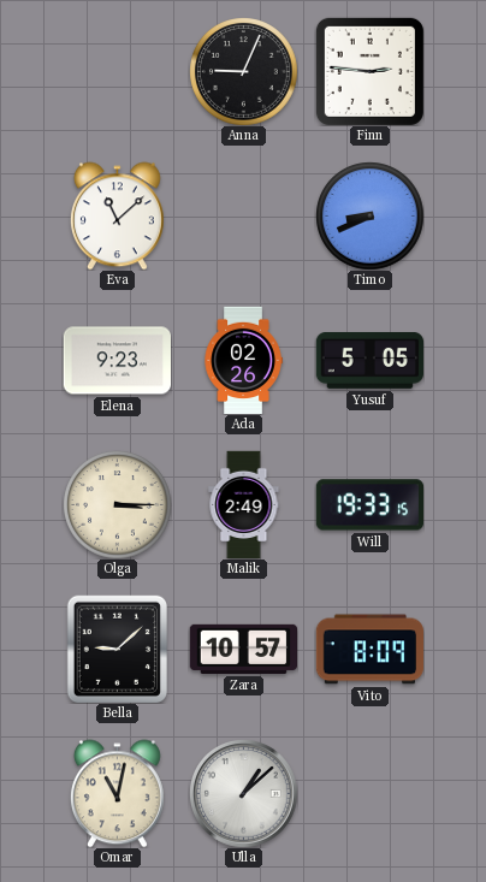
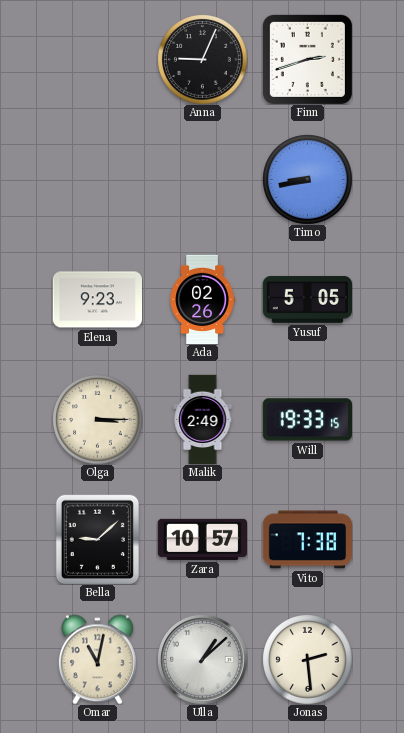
Finn: 2:46 -> 2:42 (307, 59)
Eva: 11:08 -> none (117, 215)
Timo: 8:41 -> 8:43 (307, 179)
Vito: 8:09 -> 7:38 (307, 540)
Jonas: none -> 2:29 (307, 659)
